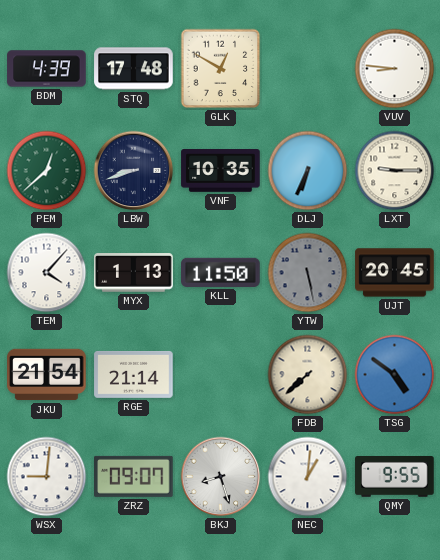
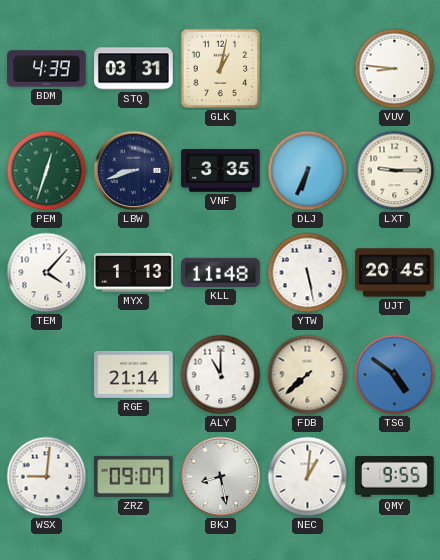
STQ: 17:48 -> 03:31 (134, 69)
GLK: 12:50 -> 1:02 (221, 69)
PEM: 12:38 -> 12:33 (47, 171)
VNF: 10:35 -> 3:35 (221, 171)
KLL: 11:50 -> 11:48 (221, 272)
YTW dial: grey -> white (308, 273)
JKU: 21:54 -> none (47, 375)
ALY: none -> 11:00 (221, 375)
BKJ: 8:27 -> 8:28 (221, 477)
